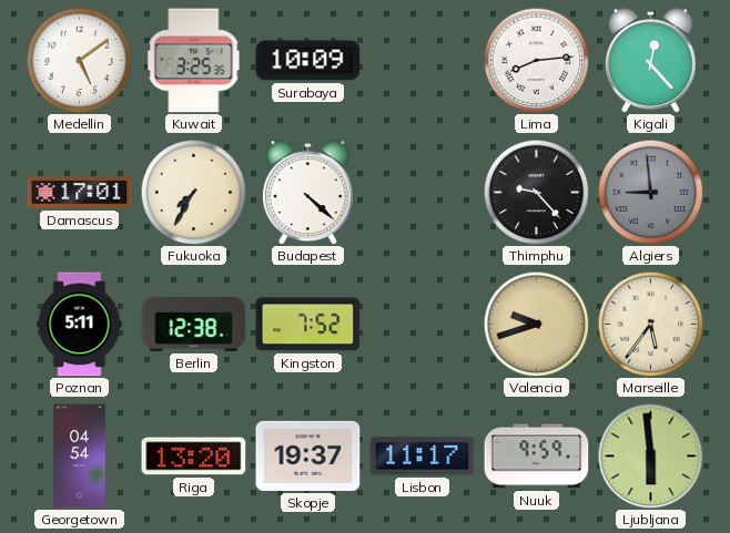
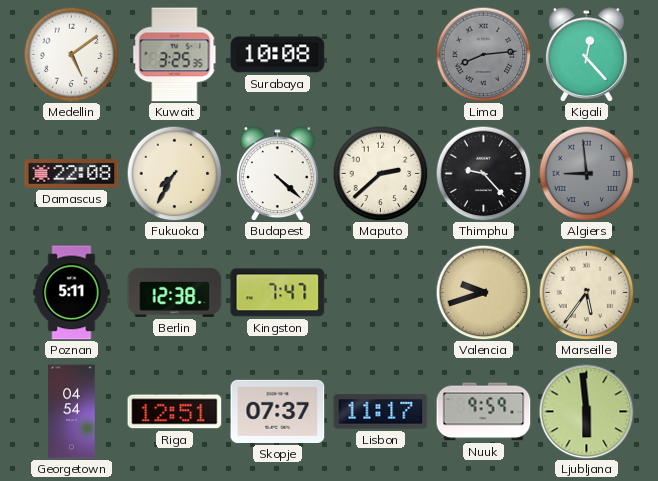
Surabaya: 10:09 -> 10:08 (278, 55)
Lima dial: white -> grey (483, 54)
Damascus: 17:01 -> 22:08 (72, 174)
Maputo: none -> 2:38 (380, 173)
Kingston: 7:52 -> 7:47 (278, 293)
Riga: 13:20 -> 12:51 (175, 412)
Skopje: 19:37 -> 07:37 (278, 411)
